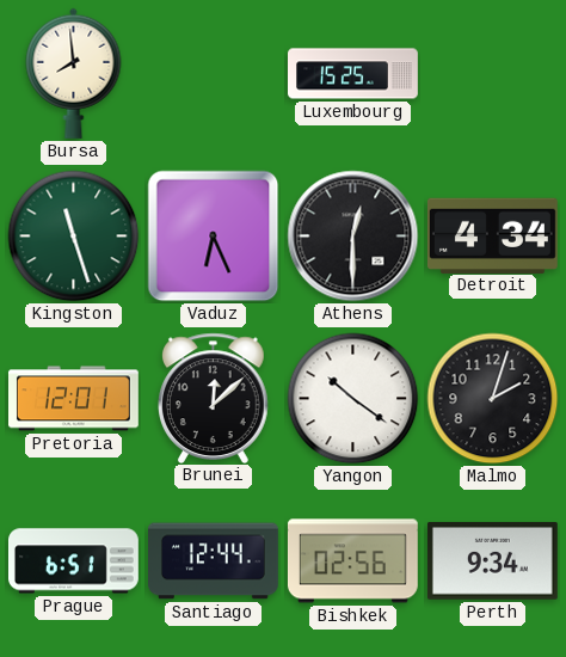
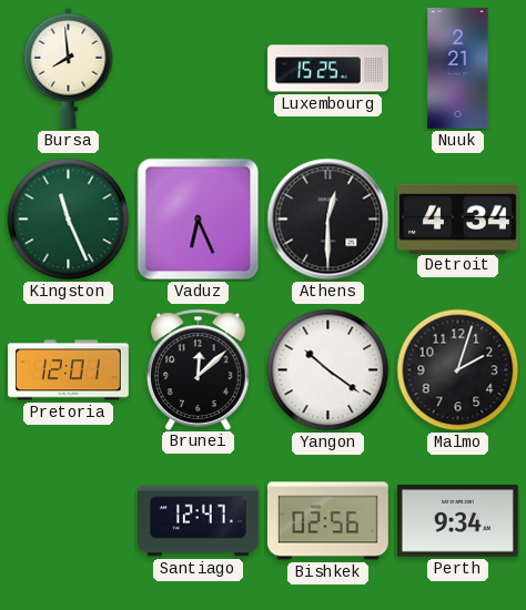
Nuuk: none -> 2:21 (458, 69)
Kingston: 11:27 -> 11:26 (69, 220)
Prague: 6:51 -> none (74, 561)
Santiago: 12:44 -> 12:47 (199, 521)
